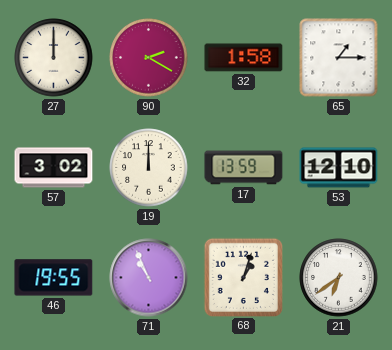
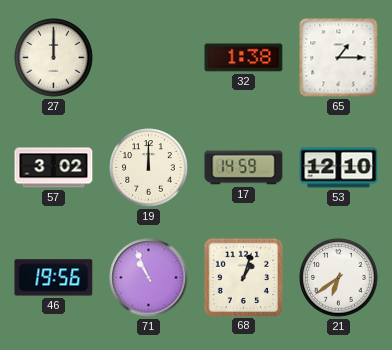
90: 2:20 -> none (149, 58)
32: 1:58 -> 1:38 (244, 58)
17: 13:59 -> 14:59 (244, 168)
46: 19:55 -> 19:56 (54, 278)
